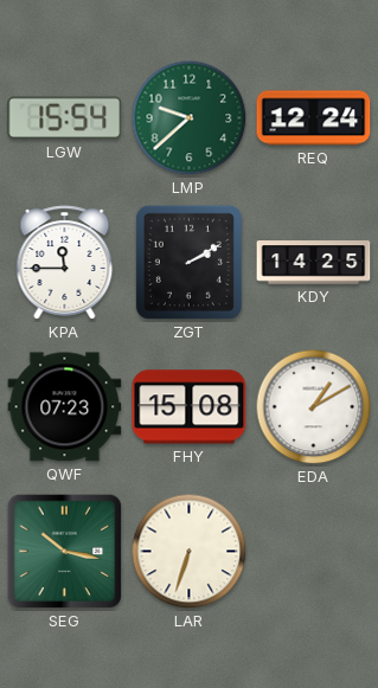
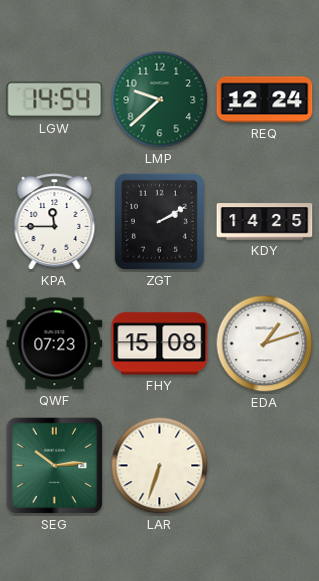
LGW: 15:54 -> 14:54 (55, 100)
EDA: 1:10 -> 1:12 (265, 344)
SEG: 10:17 -> 10:14 (55, 466)
